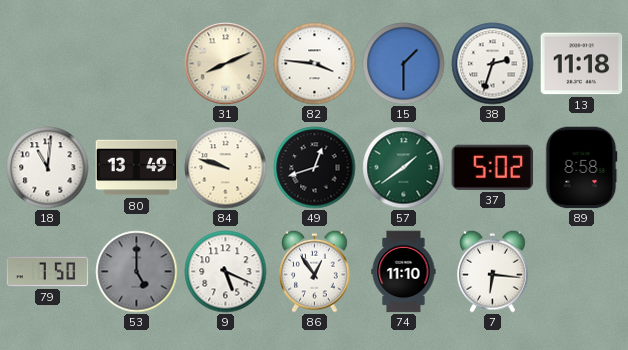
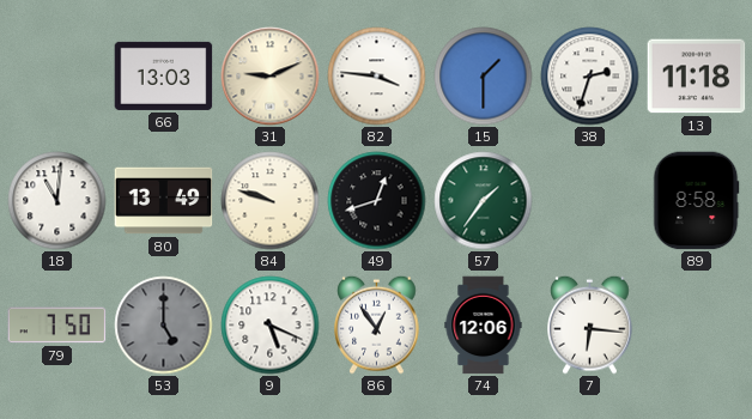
66: none -> 13:03 (164, 75)
31: 8:11 -> 9:11 (271, 77)
57: 1:39 -> 1:36 (484, 201)
37: 5:02 -> none (493, 167)
74: 11:10 -> 12:06 (484, 326)
